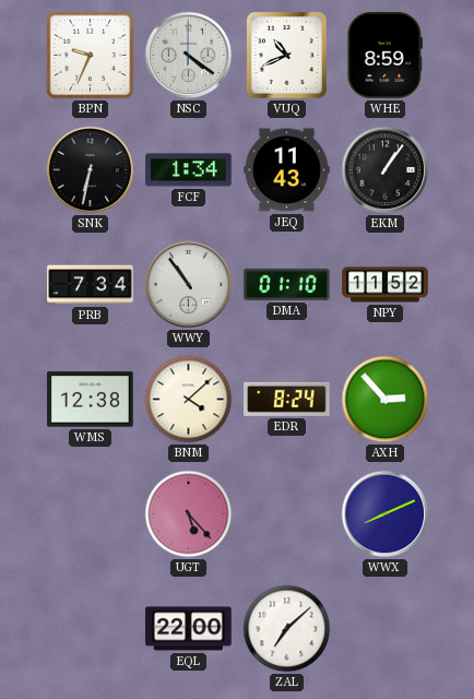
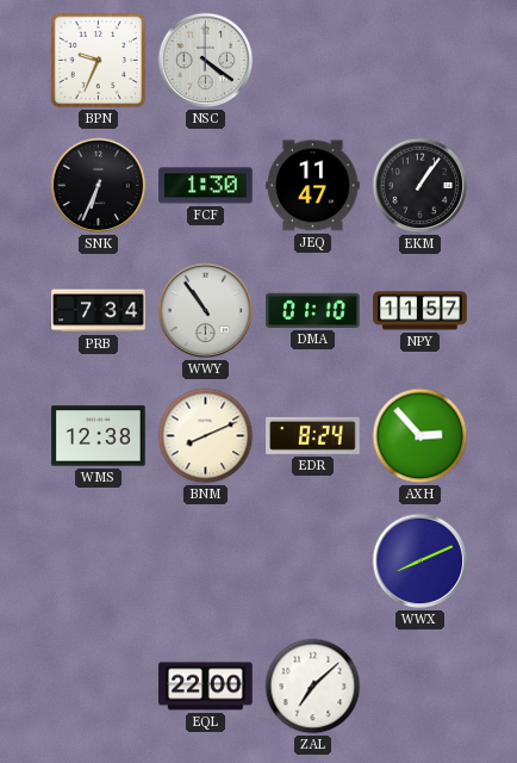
VUQ: 10:41 -> none (286, 55)
WHE: 8:59 -> none (386, 56)
SNK: 6:32 -> 6:34 (99, 186)
FCF: 1:34 -> 1:30 (206, 186)
JEQ: 11:43 -> 11:47 (313, 186)
NPY: 11:52 -> 11:57 (421, 311)
BNM: 4:08 -> 8:11 (206, 436)
UGT: 5:23 -> none (189, 514)
